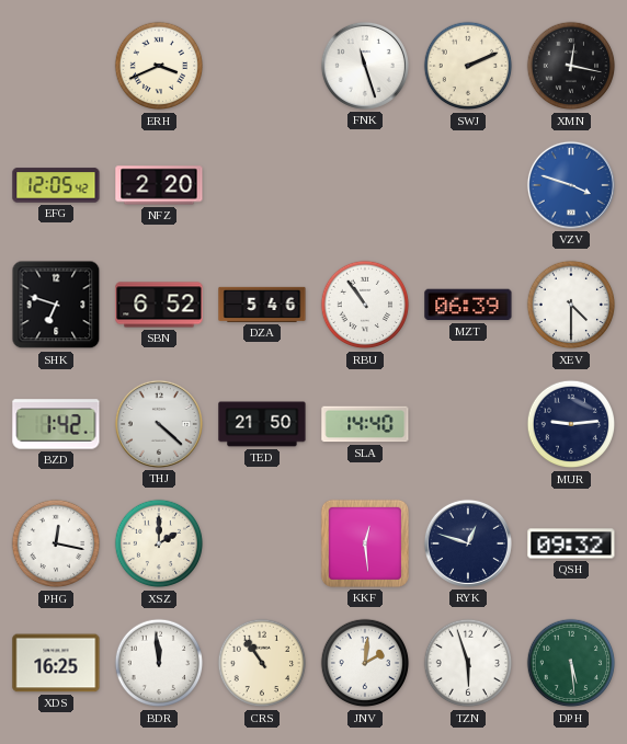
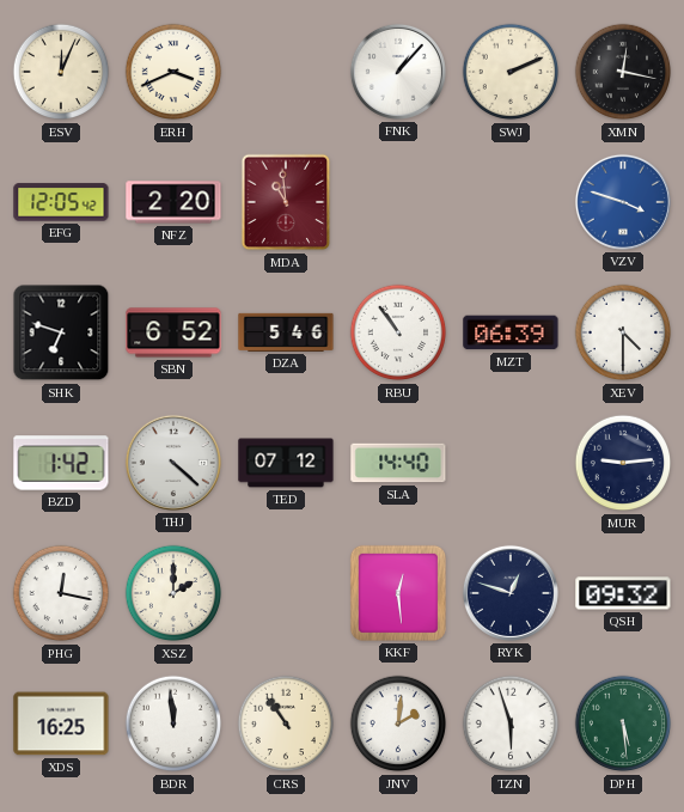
ESV: none -> 12:04 (61, 72)
FNK: 11:27 -> 1:07 (398, 72)
MDA: none -> 10:59 (286, 202)
TED: 21:50 -> 07:12 (286, 463)
